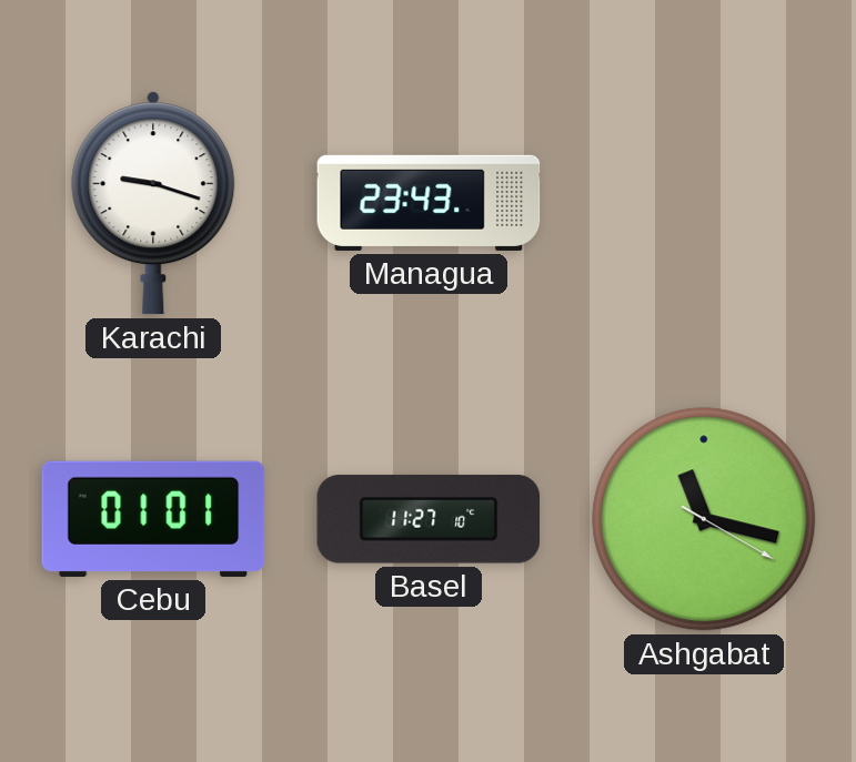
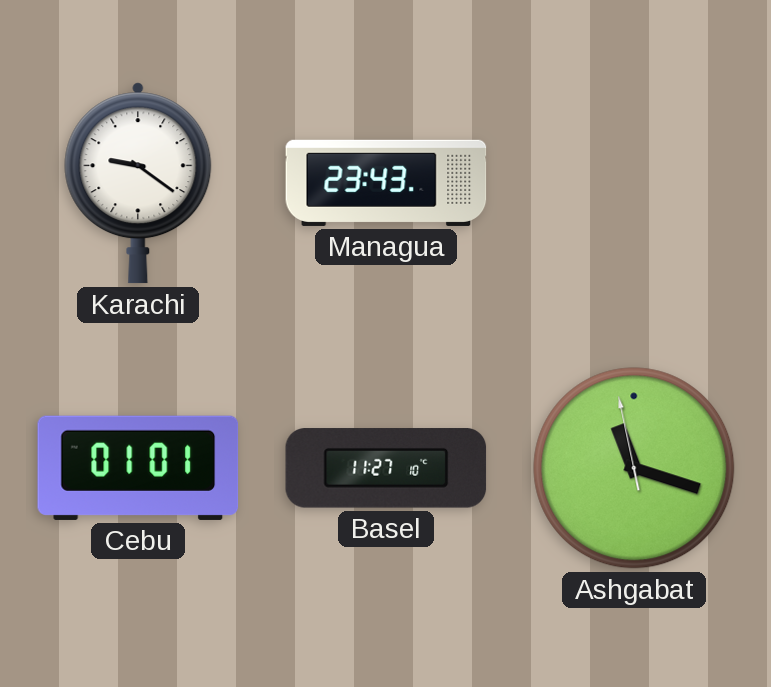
Karachi: 9:18 -> 9:21 (138, 183)
Ashgabat: 11:17:20 -> 11:17:58 (634, 468)
